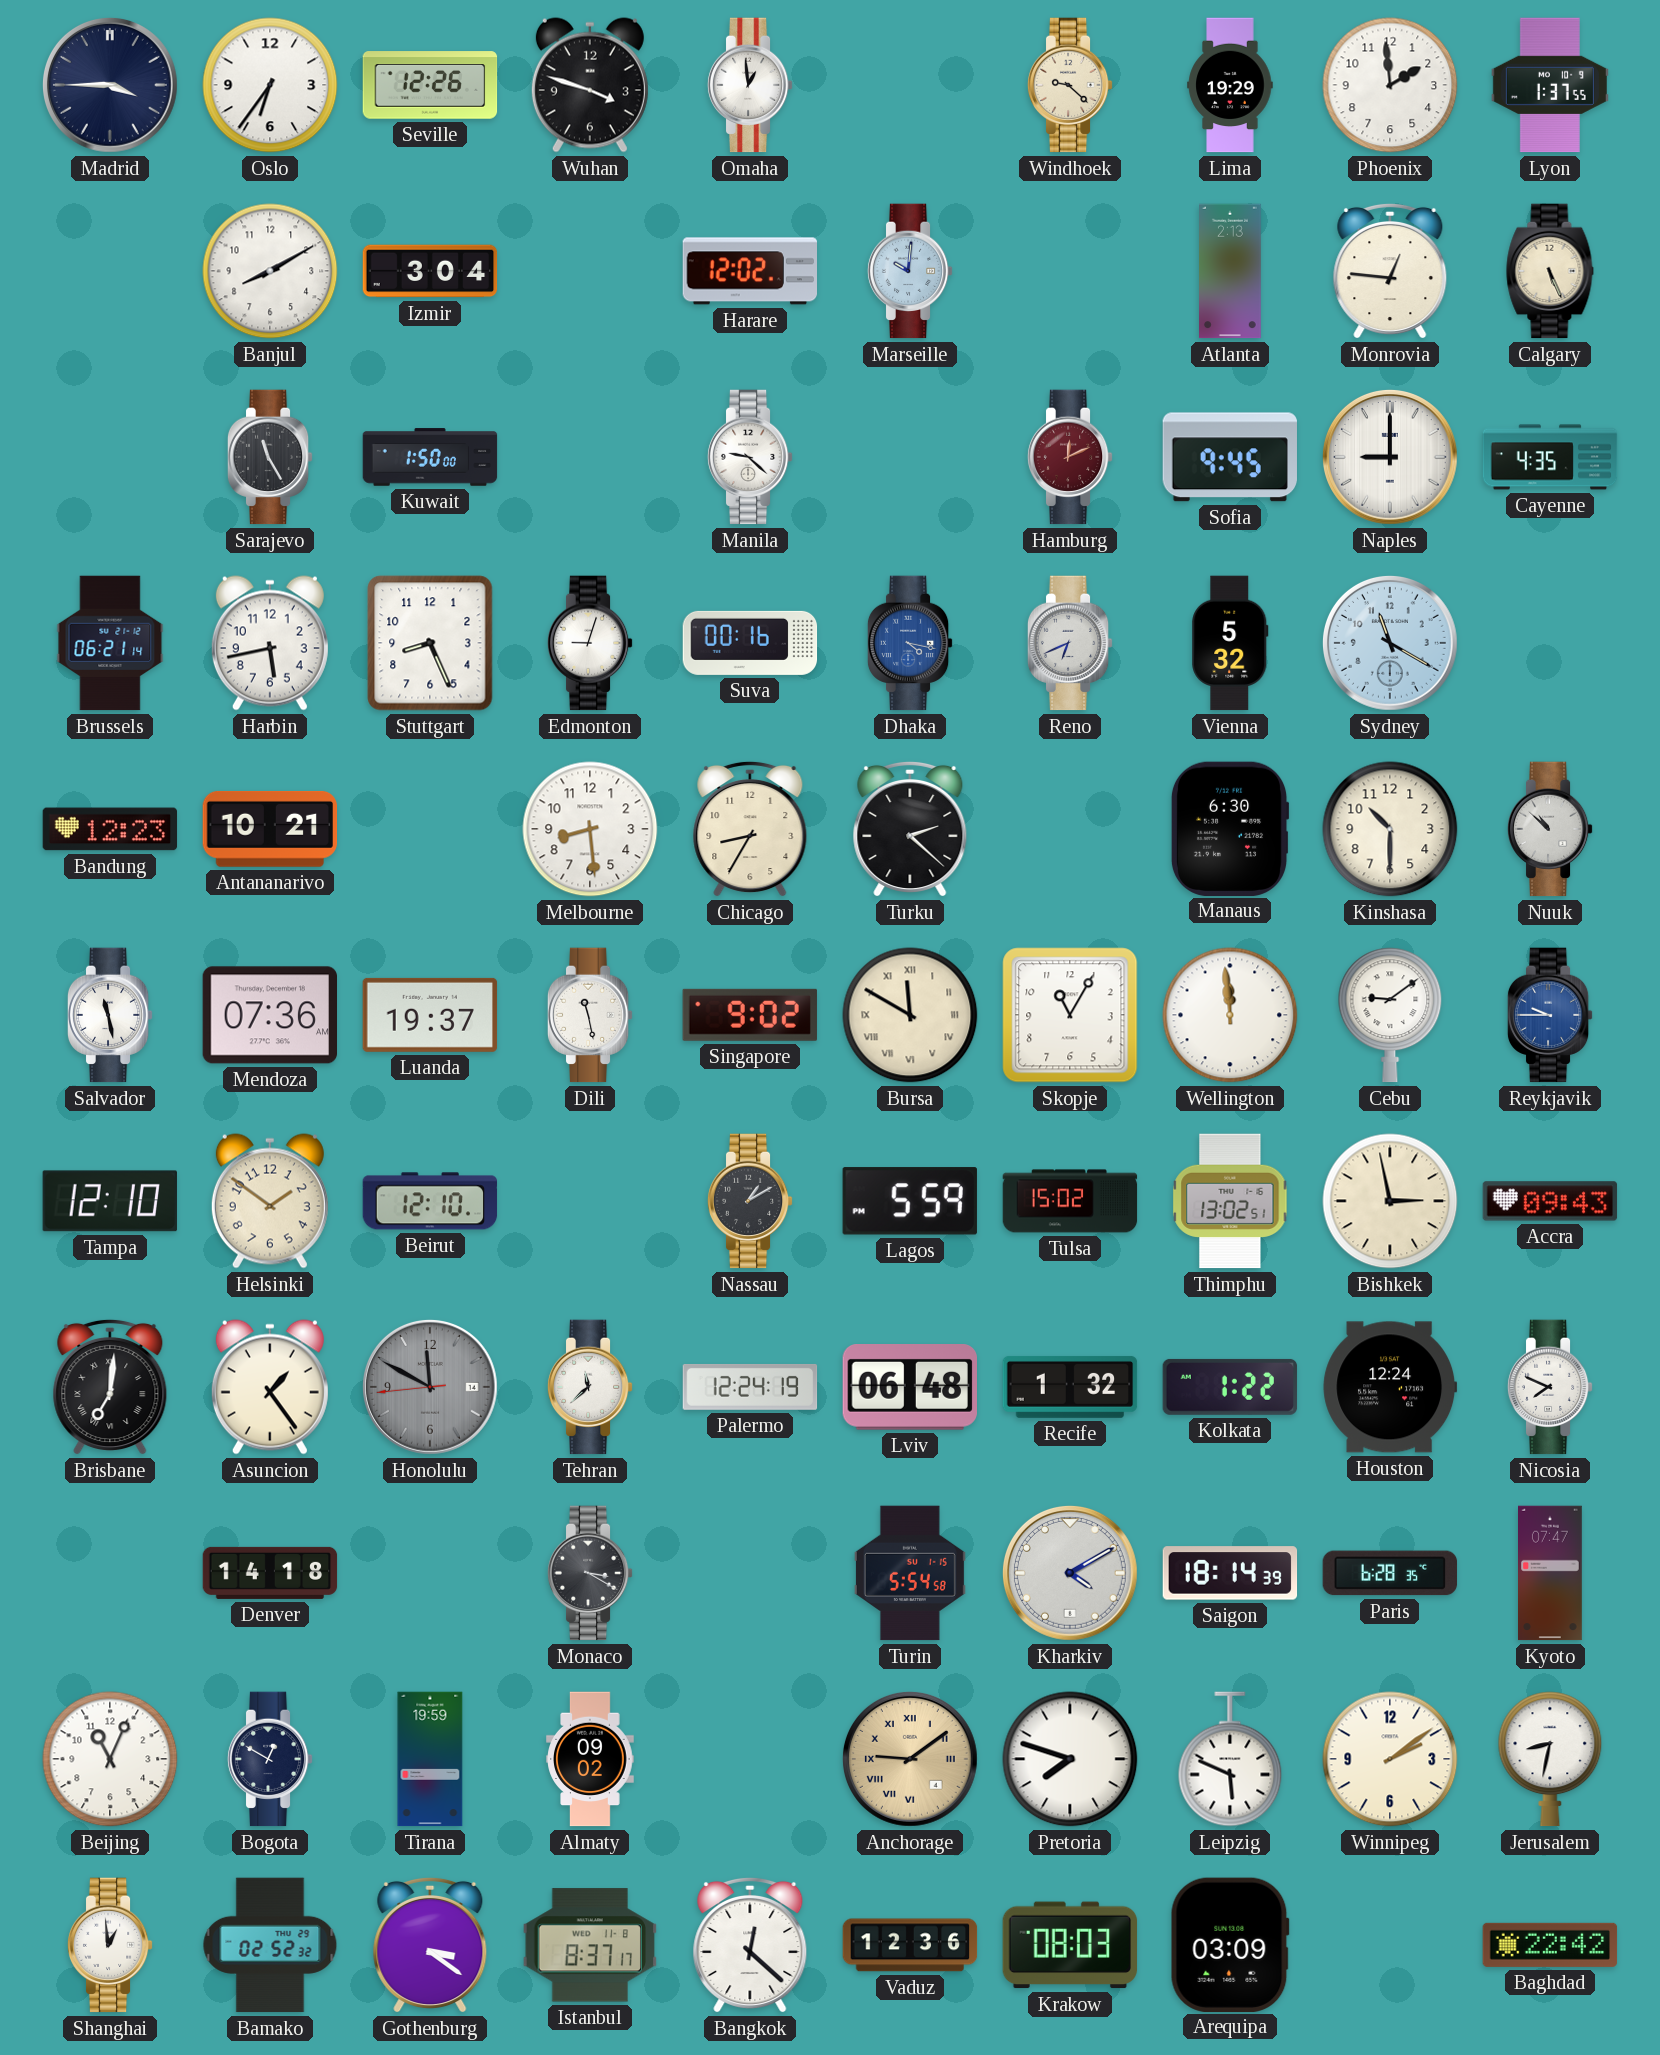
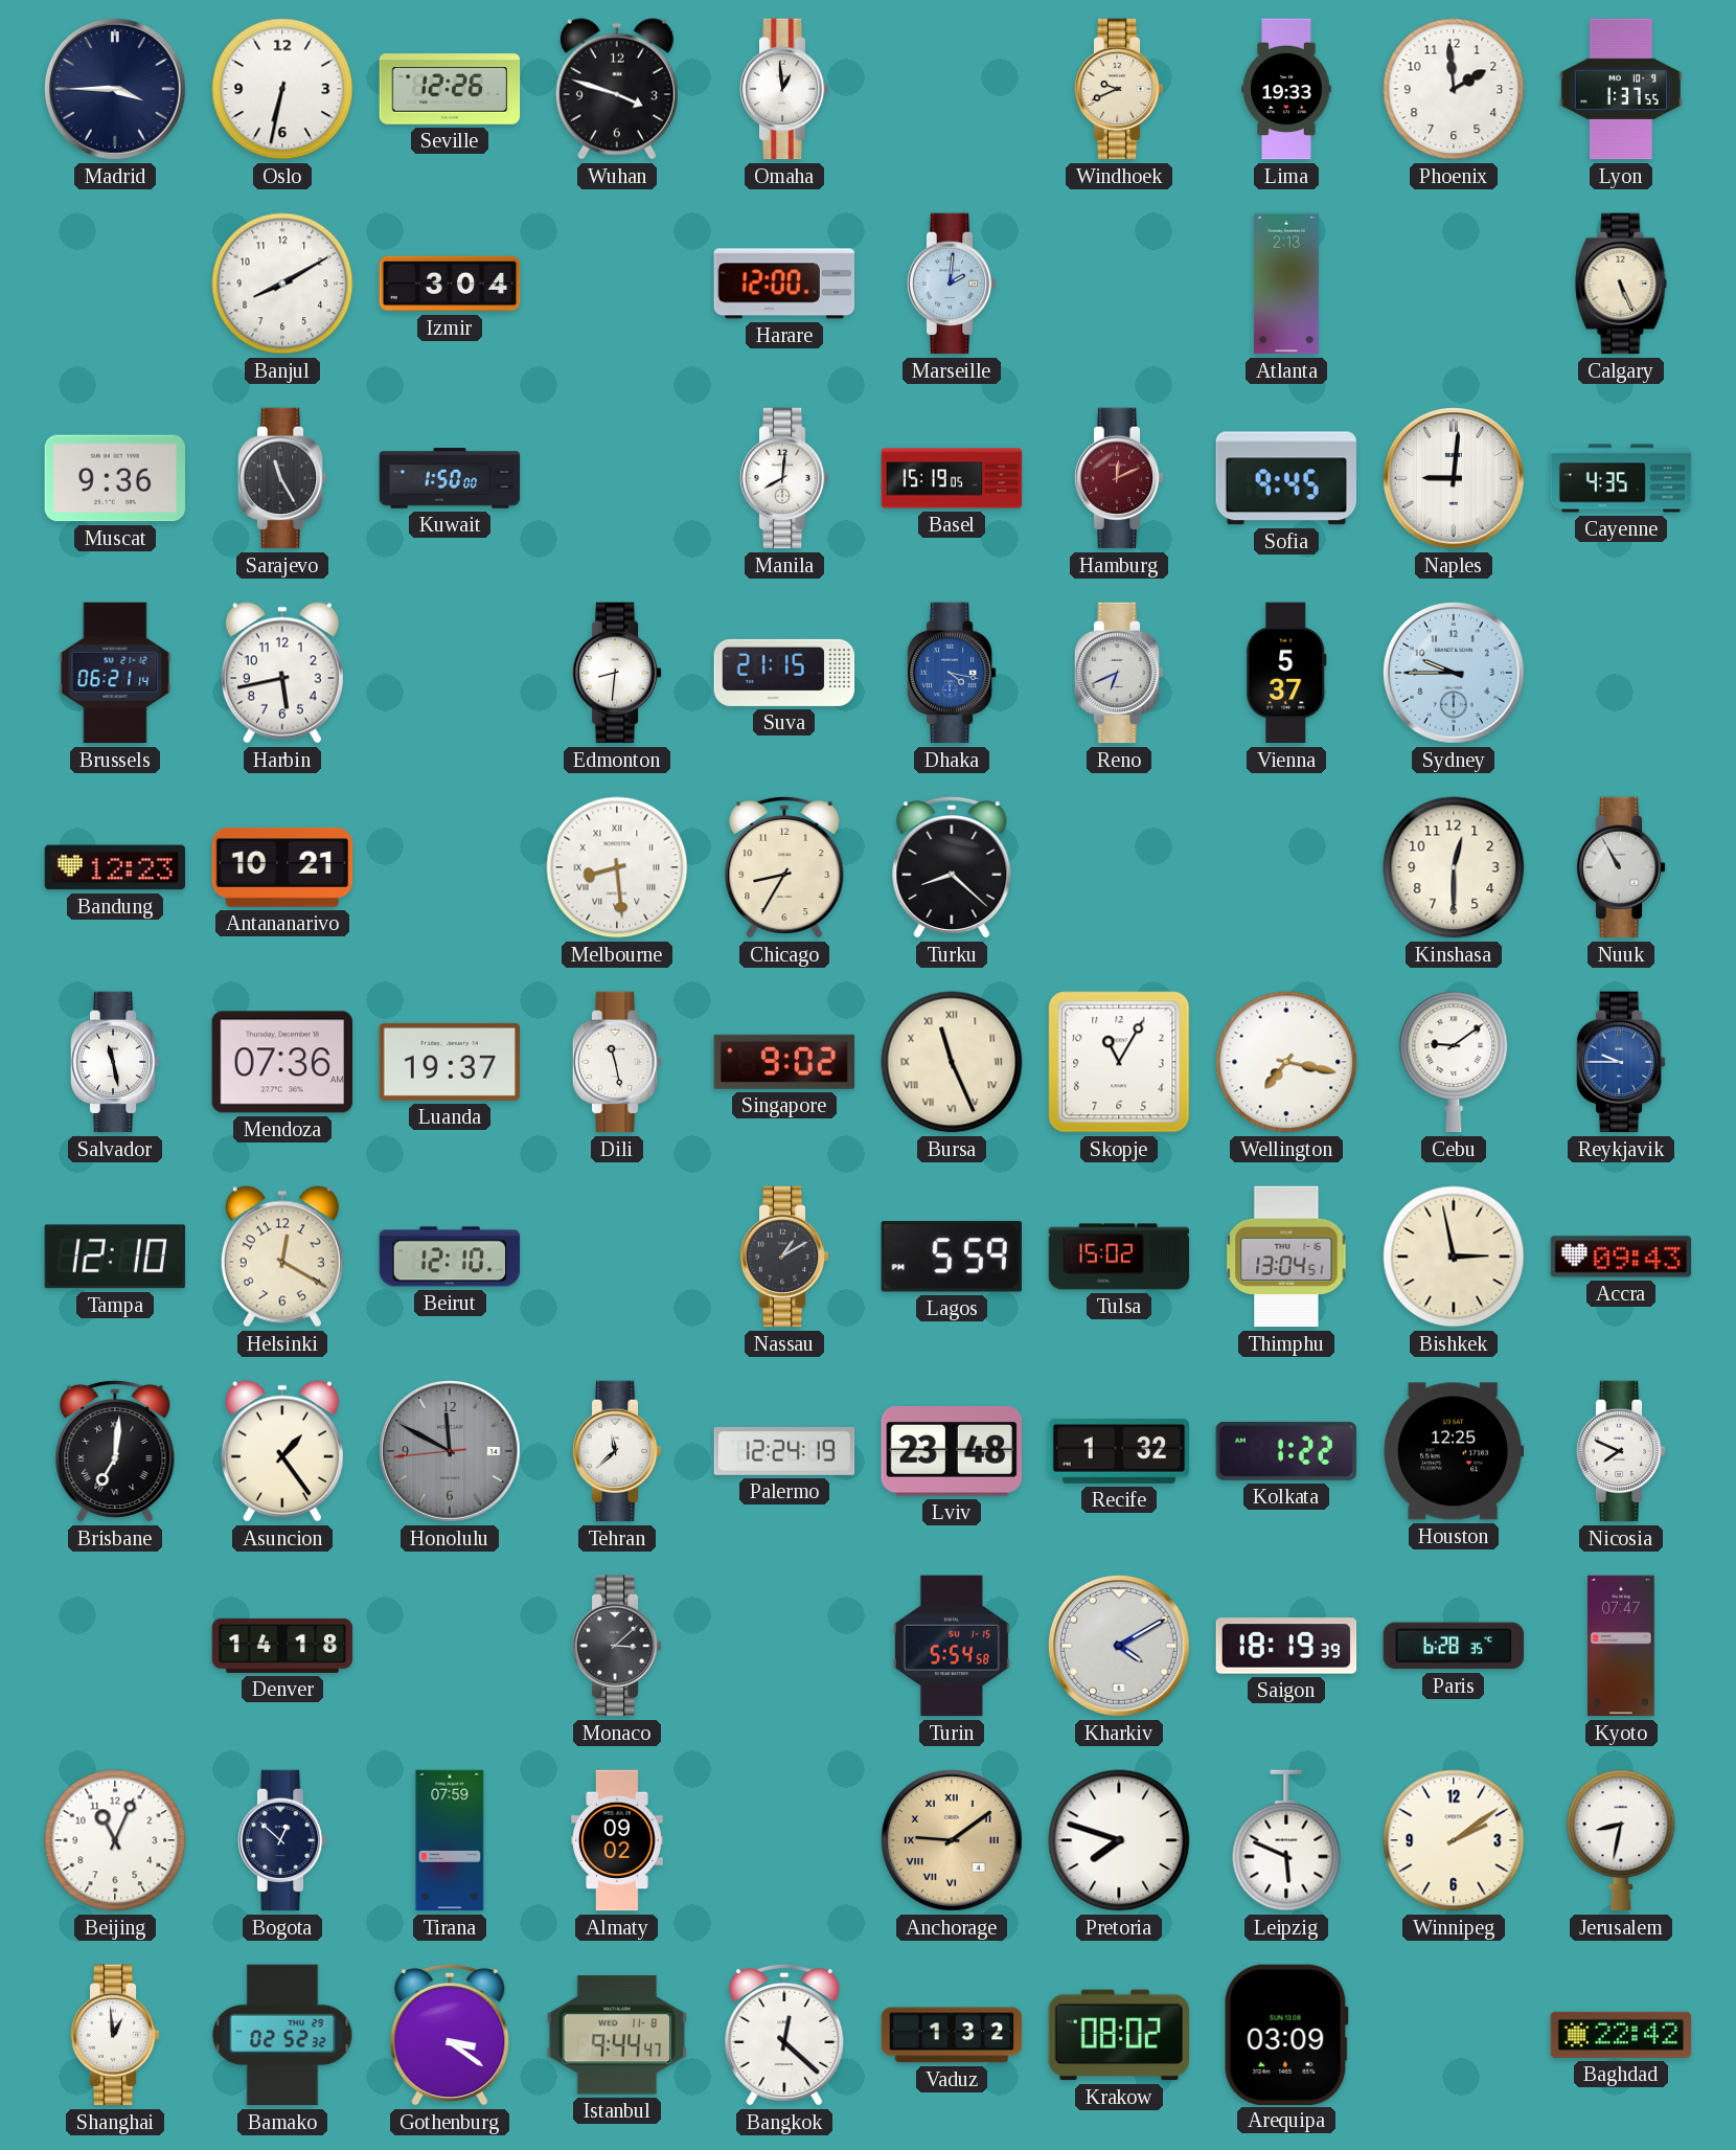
Oslo: 6:36 -> 6:32 (282, 89)
Windhoek: 9:22 -> 9:41 (1119, 89)
Lima: 19:29 -> 19:33 (1286, 89)
Harare: 12:02 -> 12:00 (784, 284)
Marseille: 10:01 -> 2:01 (952, 284)
Monrovia: 12:46 -> none (1390, 271)
Muscat: none -> 9:36 (115, 478)
Manila: 9:22 -> 8:01 (784, 478)
Basel: none -> 15:19 (952, 478)
Naples: 9:00 -> 9:01 (1454, 478)
Stuttgart: 8:26 -> none (430, 643)
Edmonton: 9:03 -> 8:31 (617, 673)
Suva: 00:16 -> 21:15 (784, 673)
Vienna: 5:32 -> 5:37 (1286, 673)
Sydney: 11:20 -> 9:45 (1454, 673)
Melbourne numerals: Arabic -> Roman (617, 867)
Turku: 2:22 -> 8:22 (952, 867)
Manaus: 6:30 -> none (1230, 828)
Kinshasa: 10:30 -> 12:30 (1454, 867)
Nuuk: 10:52 -> 10:55 (1621, 867)
Bursa: 11:50 -> 11:26 (952, 1062)
Wellington: 11:59 -> 7:17 (1286, 1062)
Helsinki: 1:51 -> 12:20 (282, 1257)
Thimphu: 13:02 -> 13:04 (1286, 1257)
Lviv: 06:48 -> 23:48 (951, 1452)
Houston: 12:24 -> 12:25 (1454, 1451)
Monaco: 3:20 -> 3:08 (617, 1646)
Saigon: 18:14 -> 18:19 (1286, 1646)
Bogota: 12:50 -> 12:52 (282, 1840)
Tirana: 19:59 -> 07:59 (450, 1840)
Istanbul: 8:37 -> 9:44 (616, 2035)
Vaduz: 12:36 -> 1:32 (952, 2035)
Krakow: 08:03 -> 08:02 (1119, 2035)
